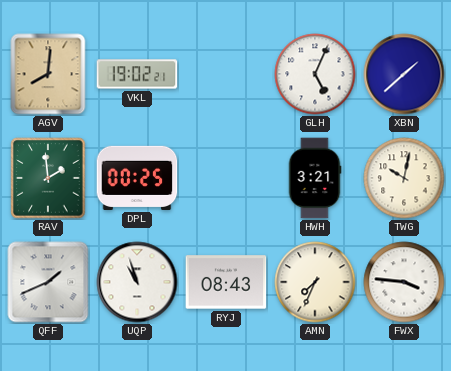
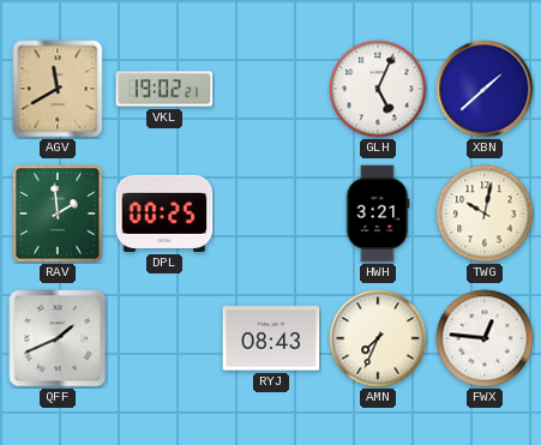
AGV: 8:01 -> 11:40 (58, 89)
UQP: 10:57 -> none (137, 282)
FWX: 3:46 -> 12:46 (485, 338)
